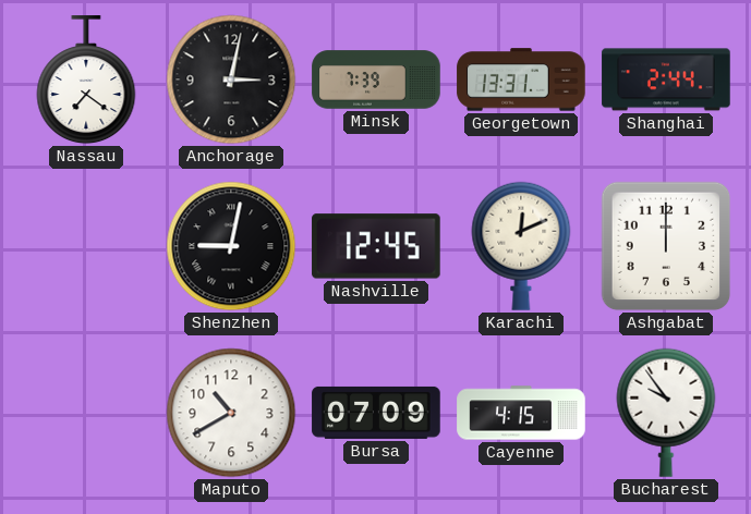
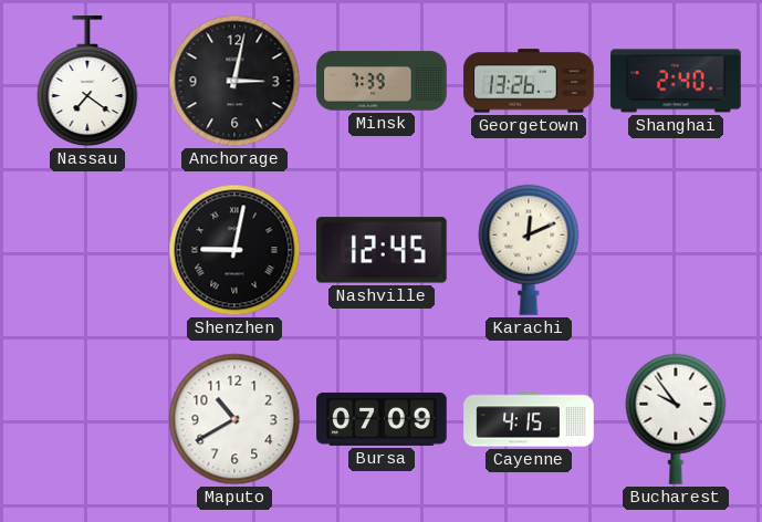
Georgetown: 13:31 -> 13:26 (529, 81)
Shanghai: 2:44 -> 2:40 (676, 81)
Ashgabat: 12:00 -> none (666, 246)
